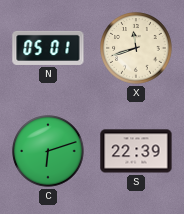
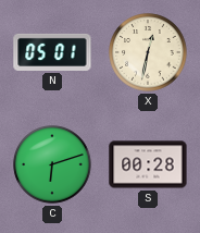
X: 11:42 -> 12:32 (148, 52)
S: 22:39 -> 00:28 (148, 164)
